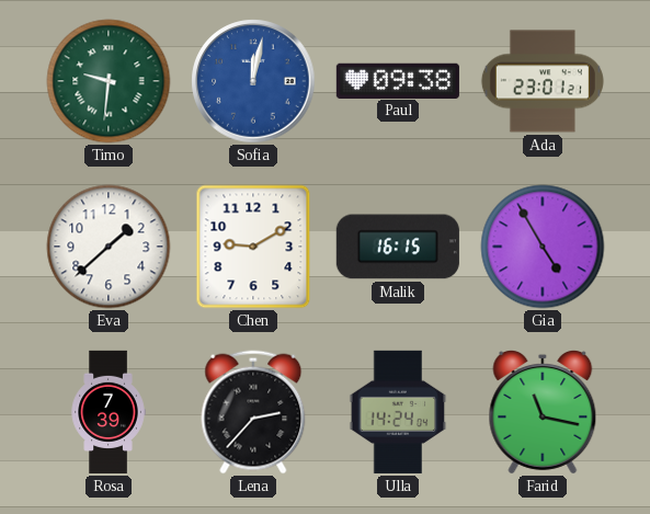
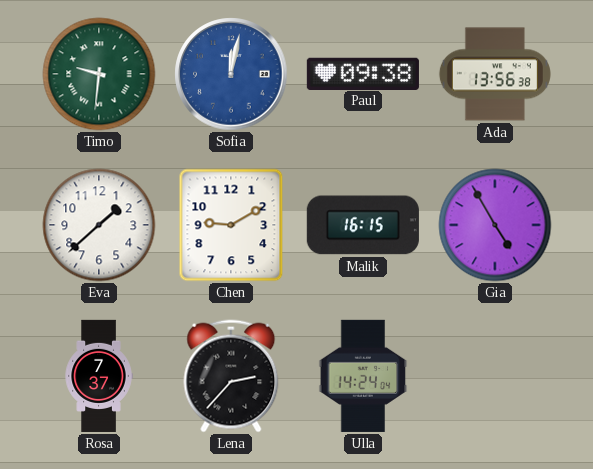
Ada: 23:01 -> 13:56 (495, 74)
Rosa: 7:39 -> 7:37 (99, 376)
Farid: 11:17 -> none (543, 412)
